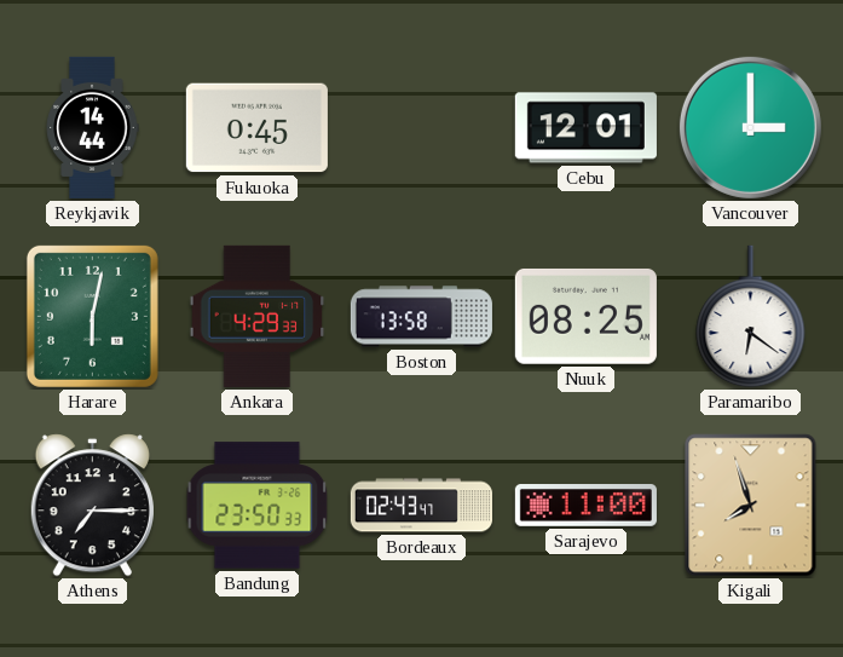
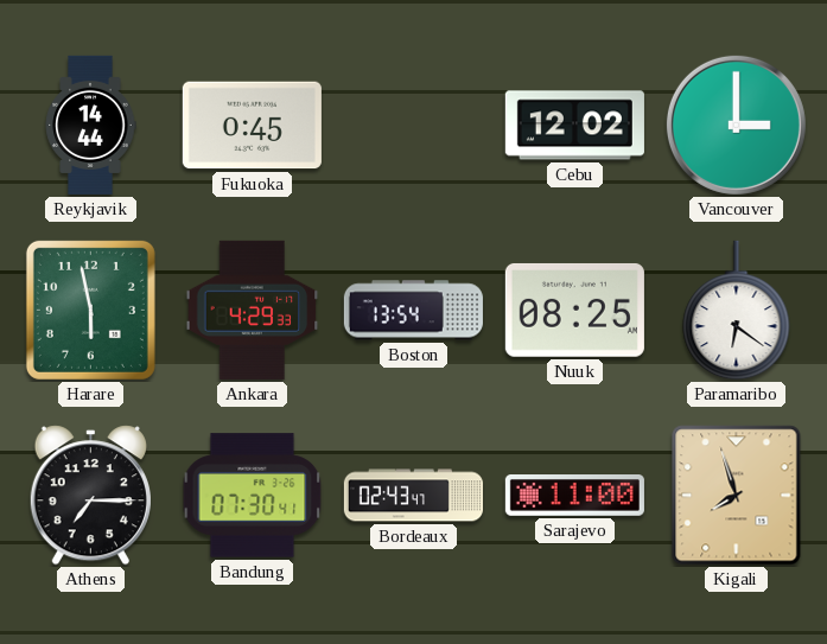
Cebu: 12:01 -> 12:02 (574, 126)
Harare: 6:02 -> 5:58 (90, 310)
Boston: 13:58 -> 13:54 (413, 311)
Bandung: 23:50 -> 07:30 (253, 496)
